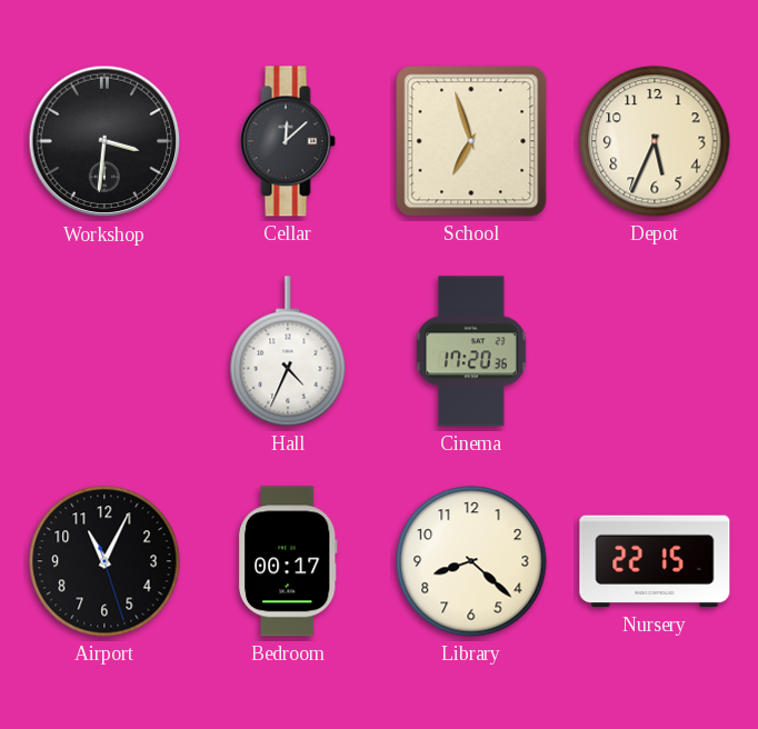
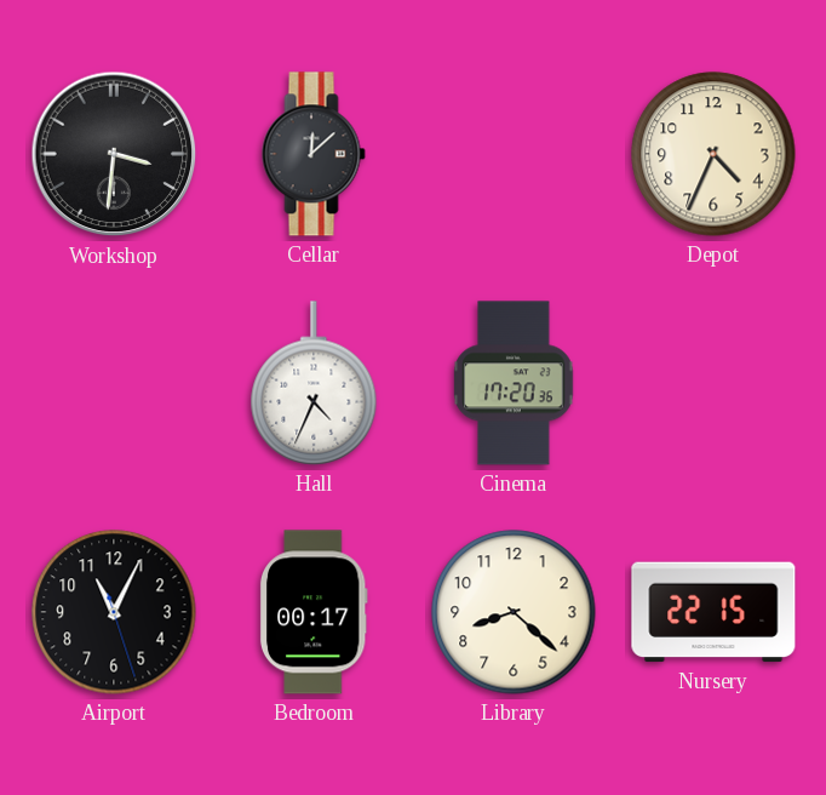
School: 6:57 -> none (471, 141)
Depot: 5:34 -> 4:34 (713, 154)
